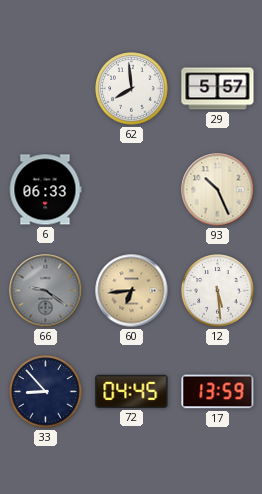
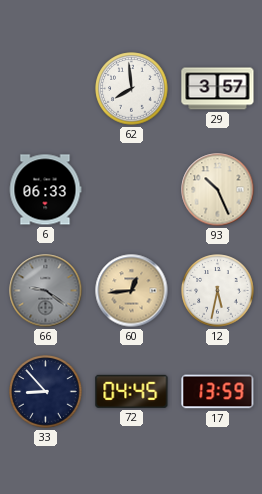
29: 5:57 -> 3:57 (218, 89)
60: 6:44 -> 12:44 (132, 291)
12: 5:29 -> 5:32 (218, 291)
